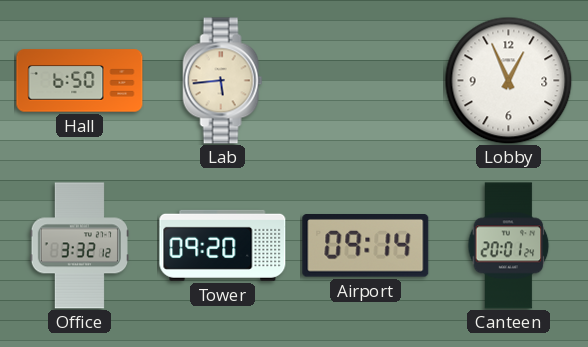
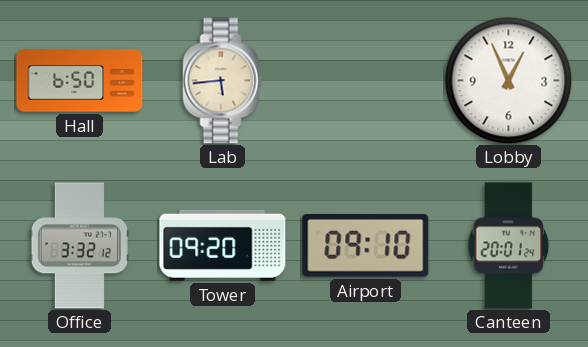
Airport: 09:14 -> 09:10 (366, 246)
